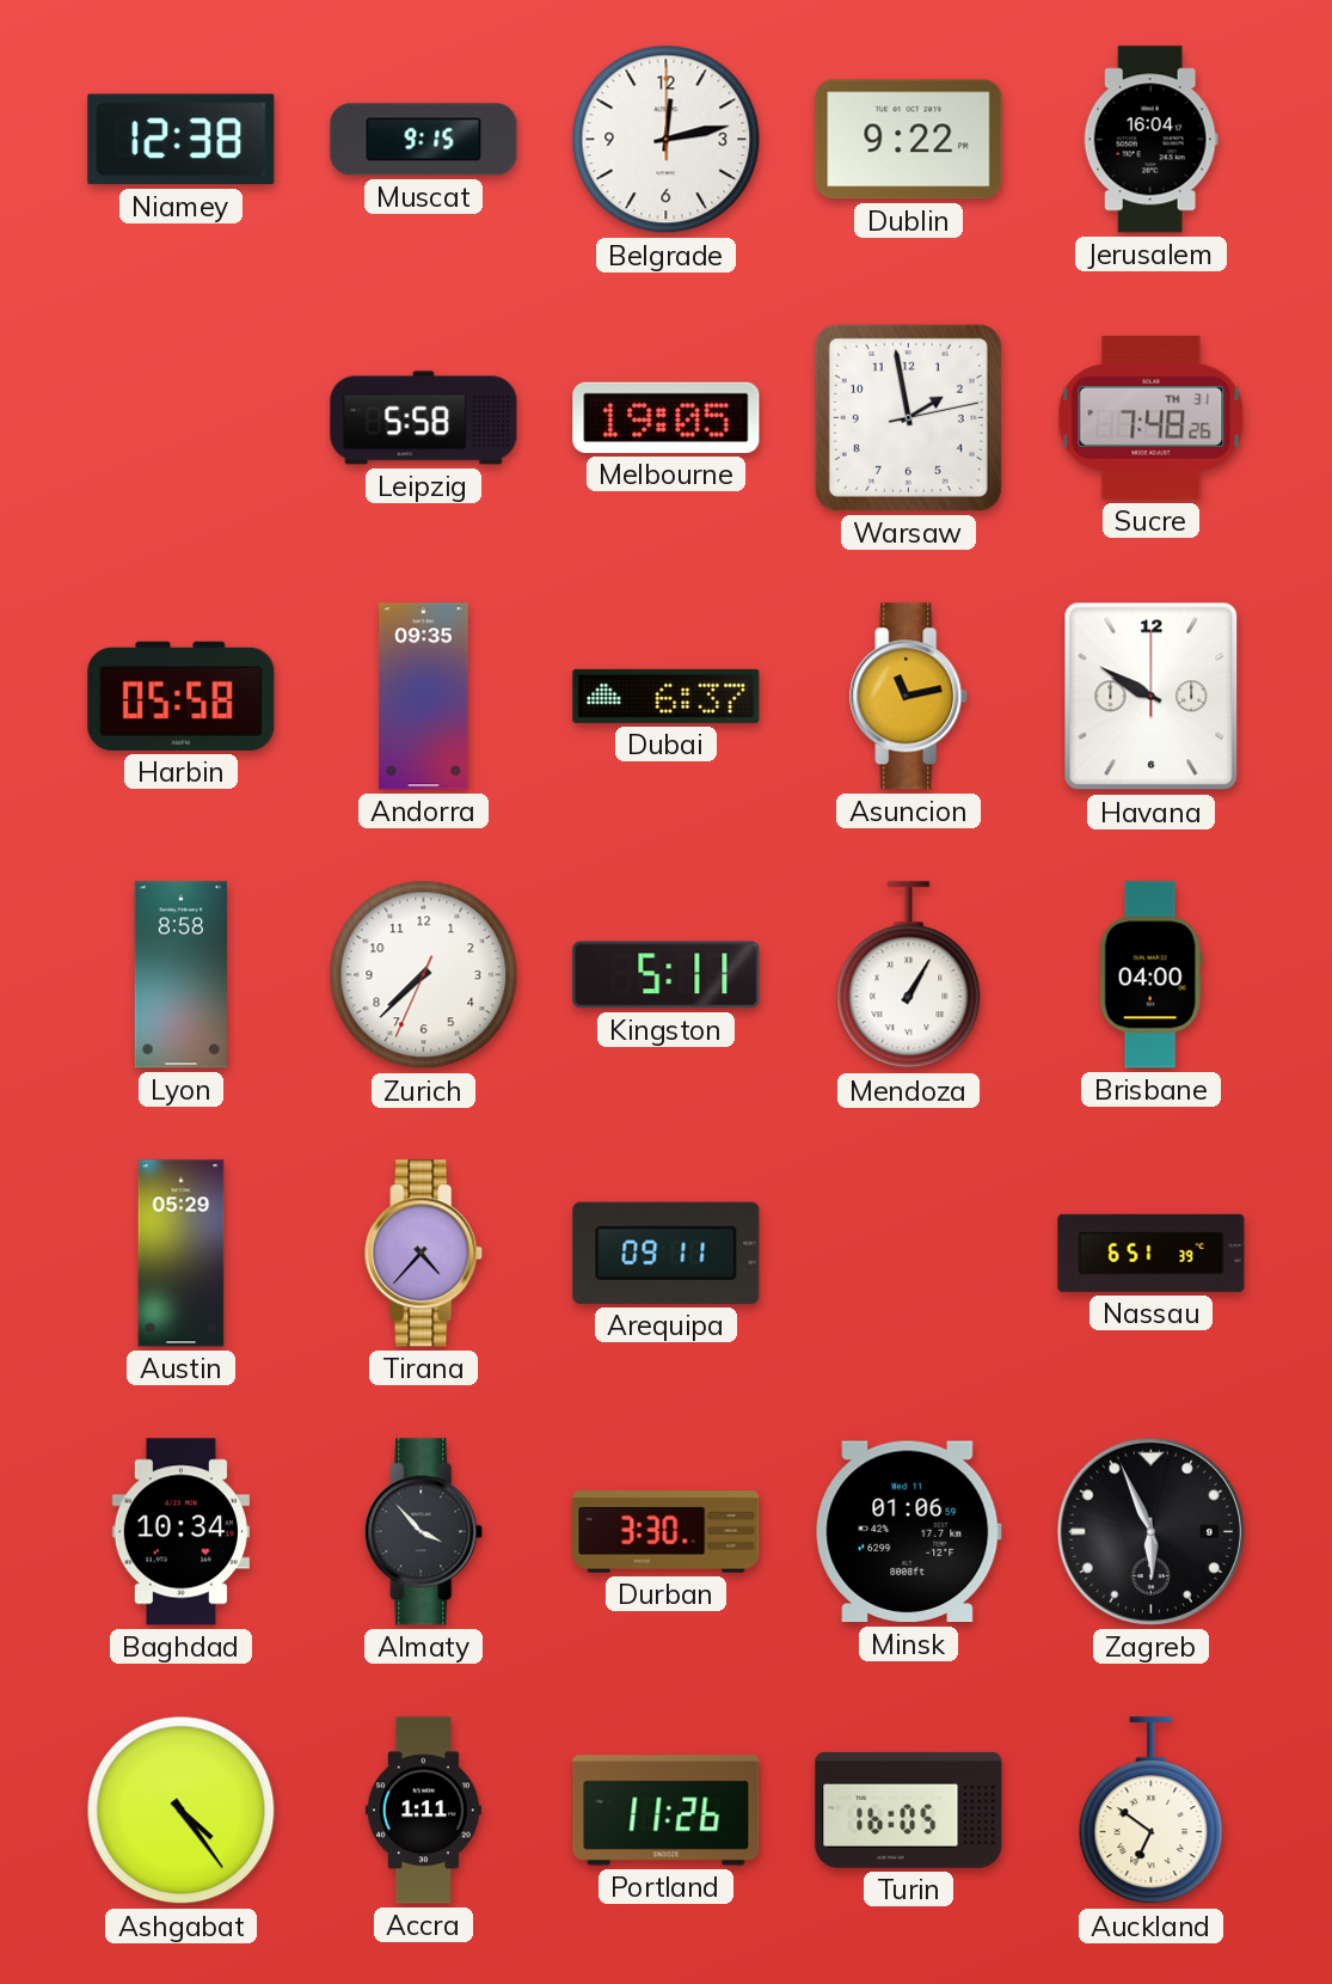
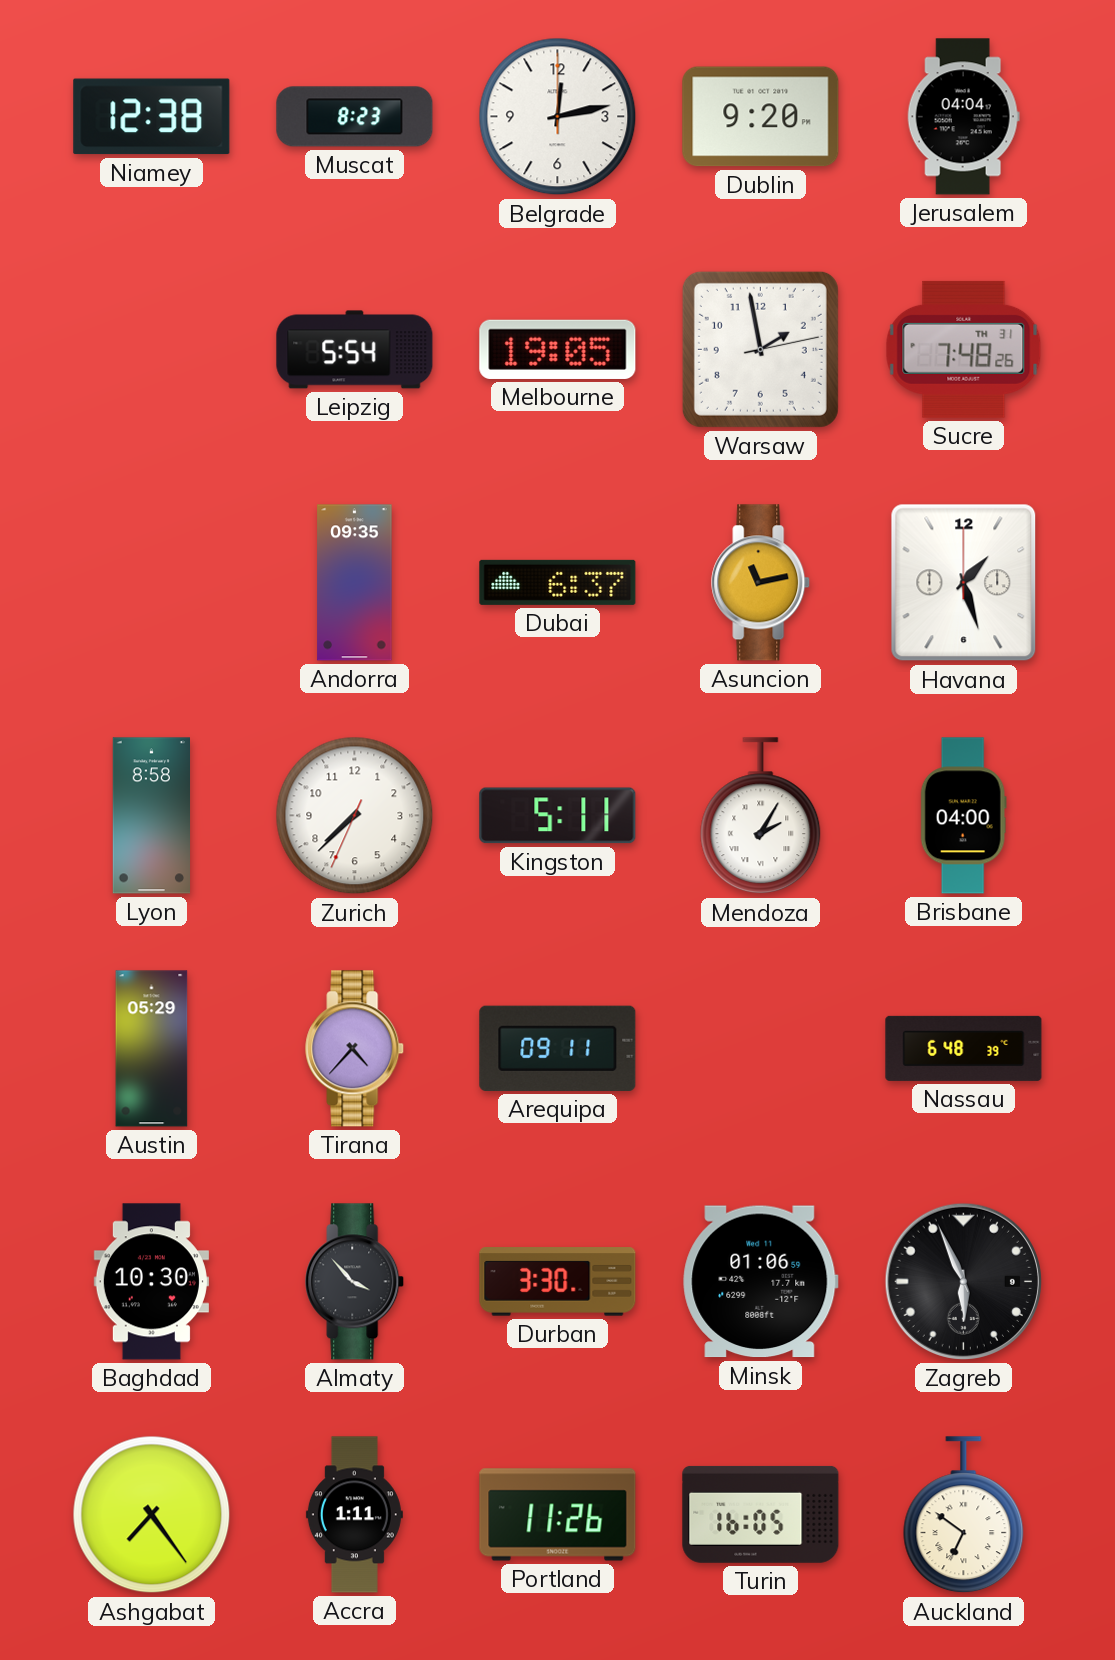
Muscat: 9:15 -> 8:23 (355, 117)
Dublin: 9:22 -> 9:20 (761, 117)
Jerusalem: 16:04 -> 04:04 (963, 117)
Leipzig: 5:58 -> 5:54 (355, 350)
Harbin: 05:58 -> none (182, 696)
Havana: 9:50 -> 1:27 (964, 583)
Mendoza: 1:05 -> 2:05 (761, 816)
Nassau: 6:51 -> 6:48 (964, 1048)
Baghdad: 10:34 -> 10:30 (151, 1282)
Ashgabat: 4:24 -> 7:24 (152, 1515)
